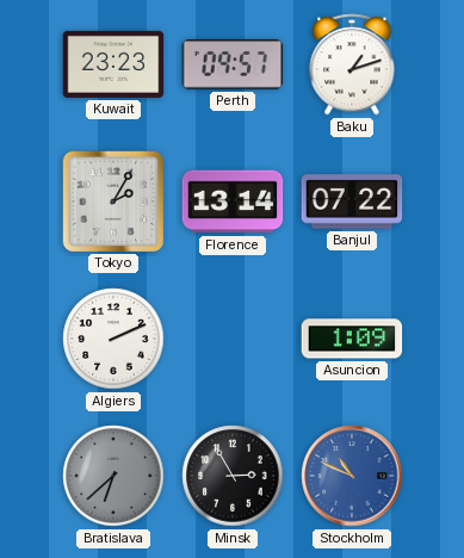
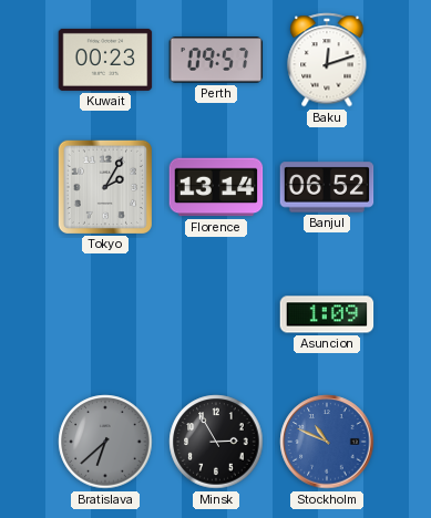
Kuwait: 23:23 -> 00:23 (105, 60)
Baku: 1:12 -> 12:12 (327, 60)
Banjul: 07:22 -> 06:52 (327, 187)
Algiers: 2:11 -> none (113, 339)
